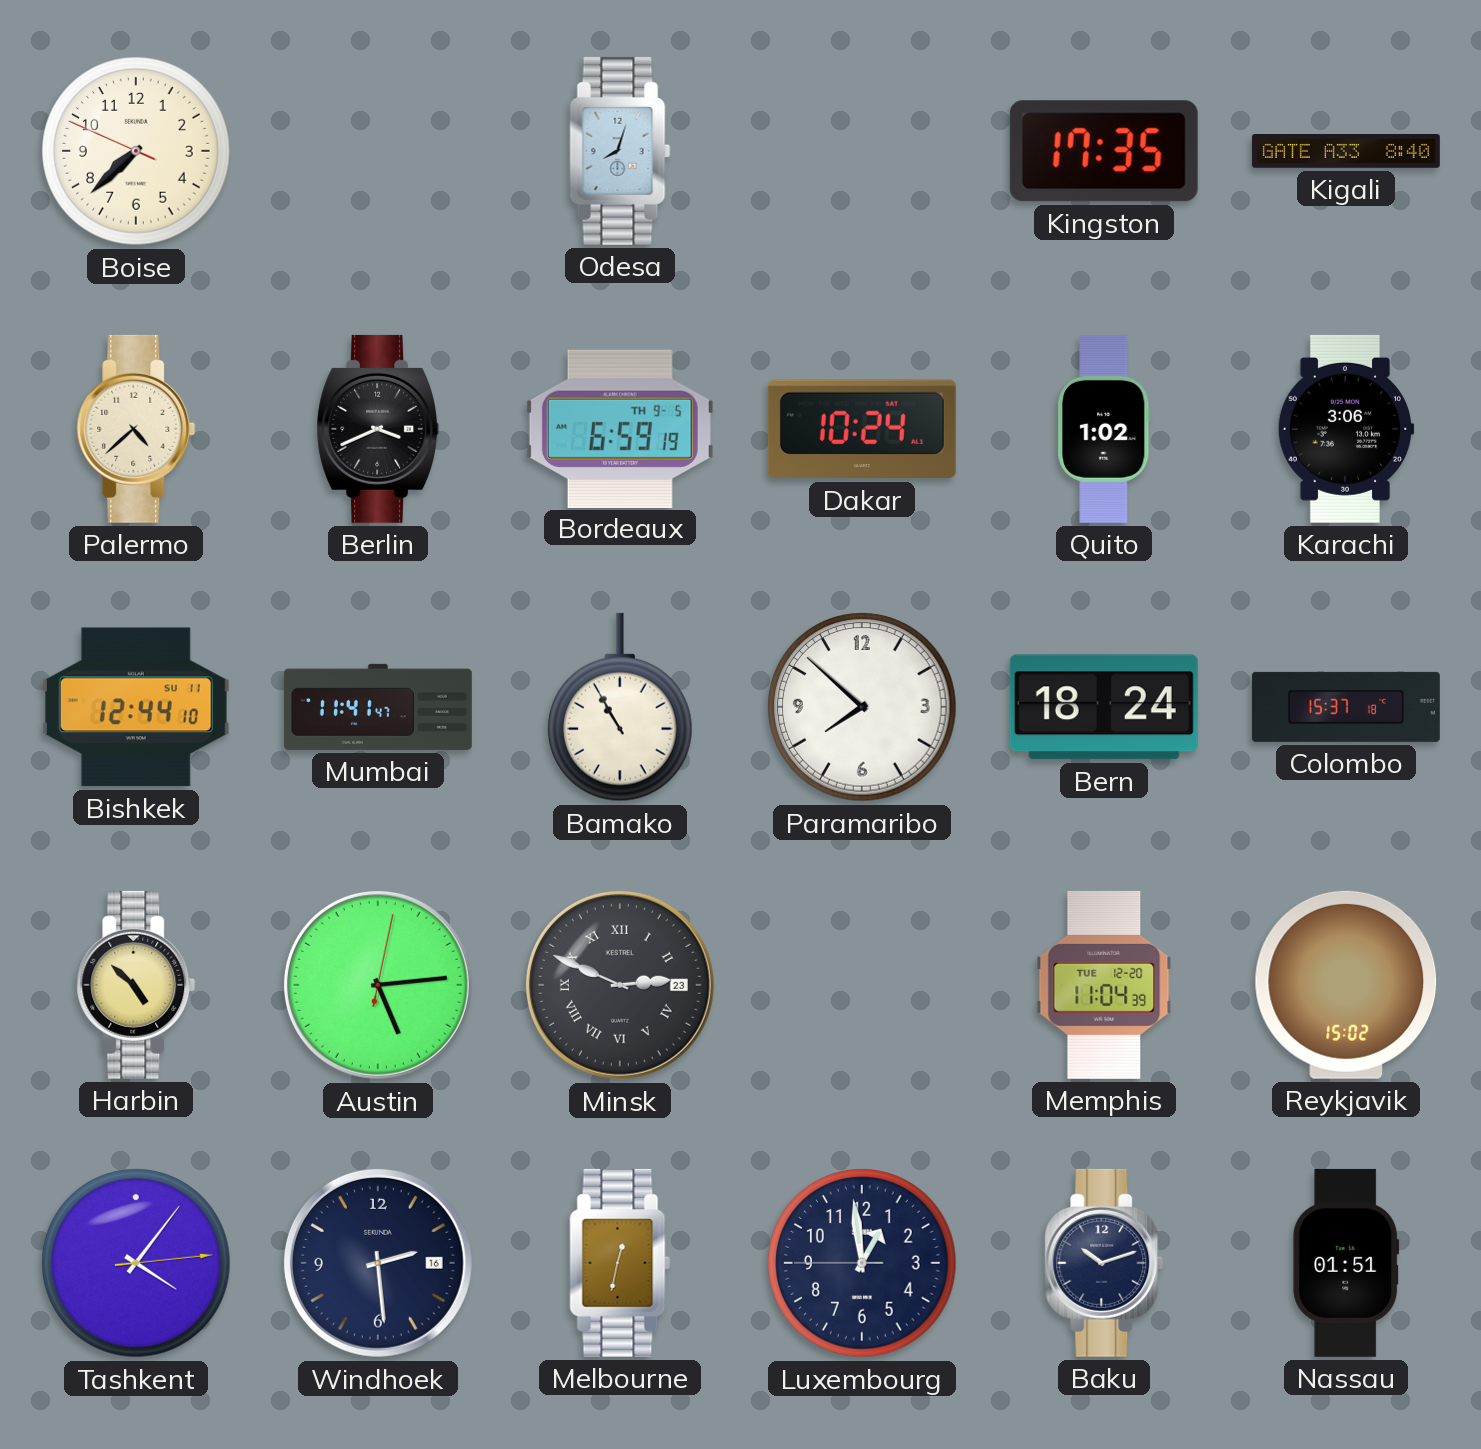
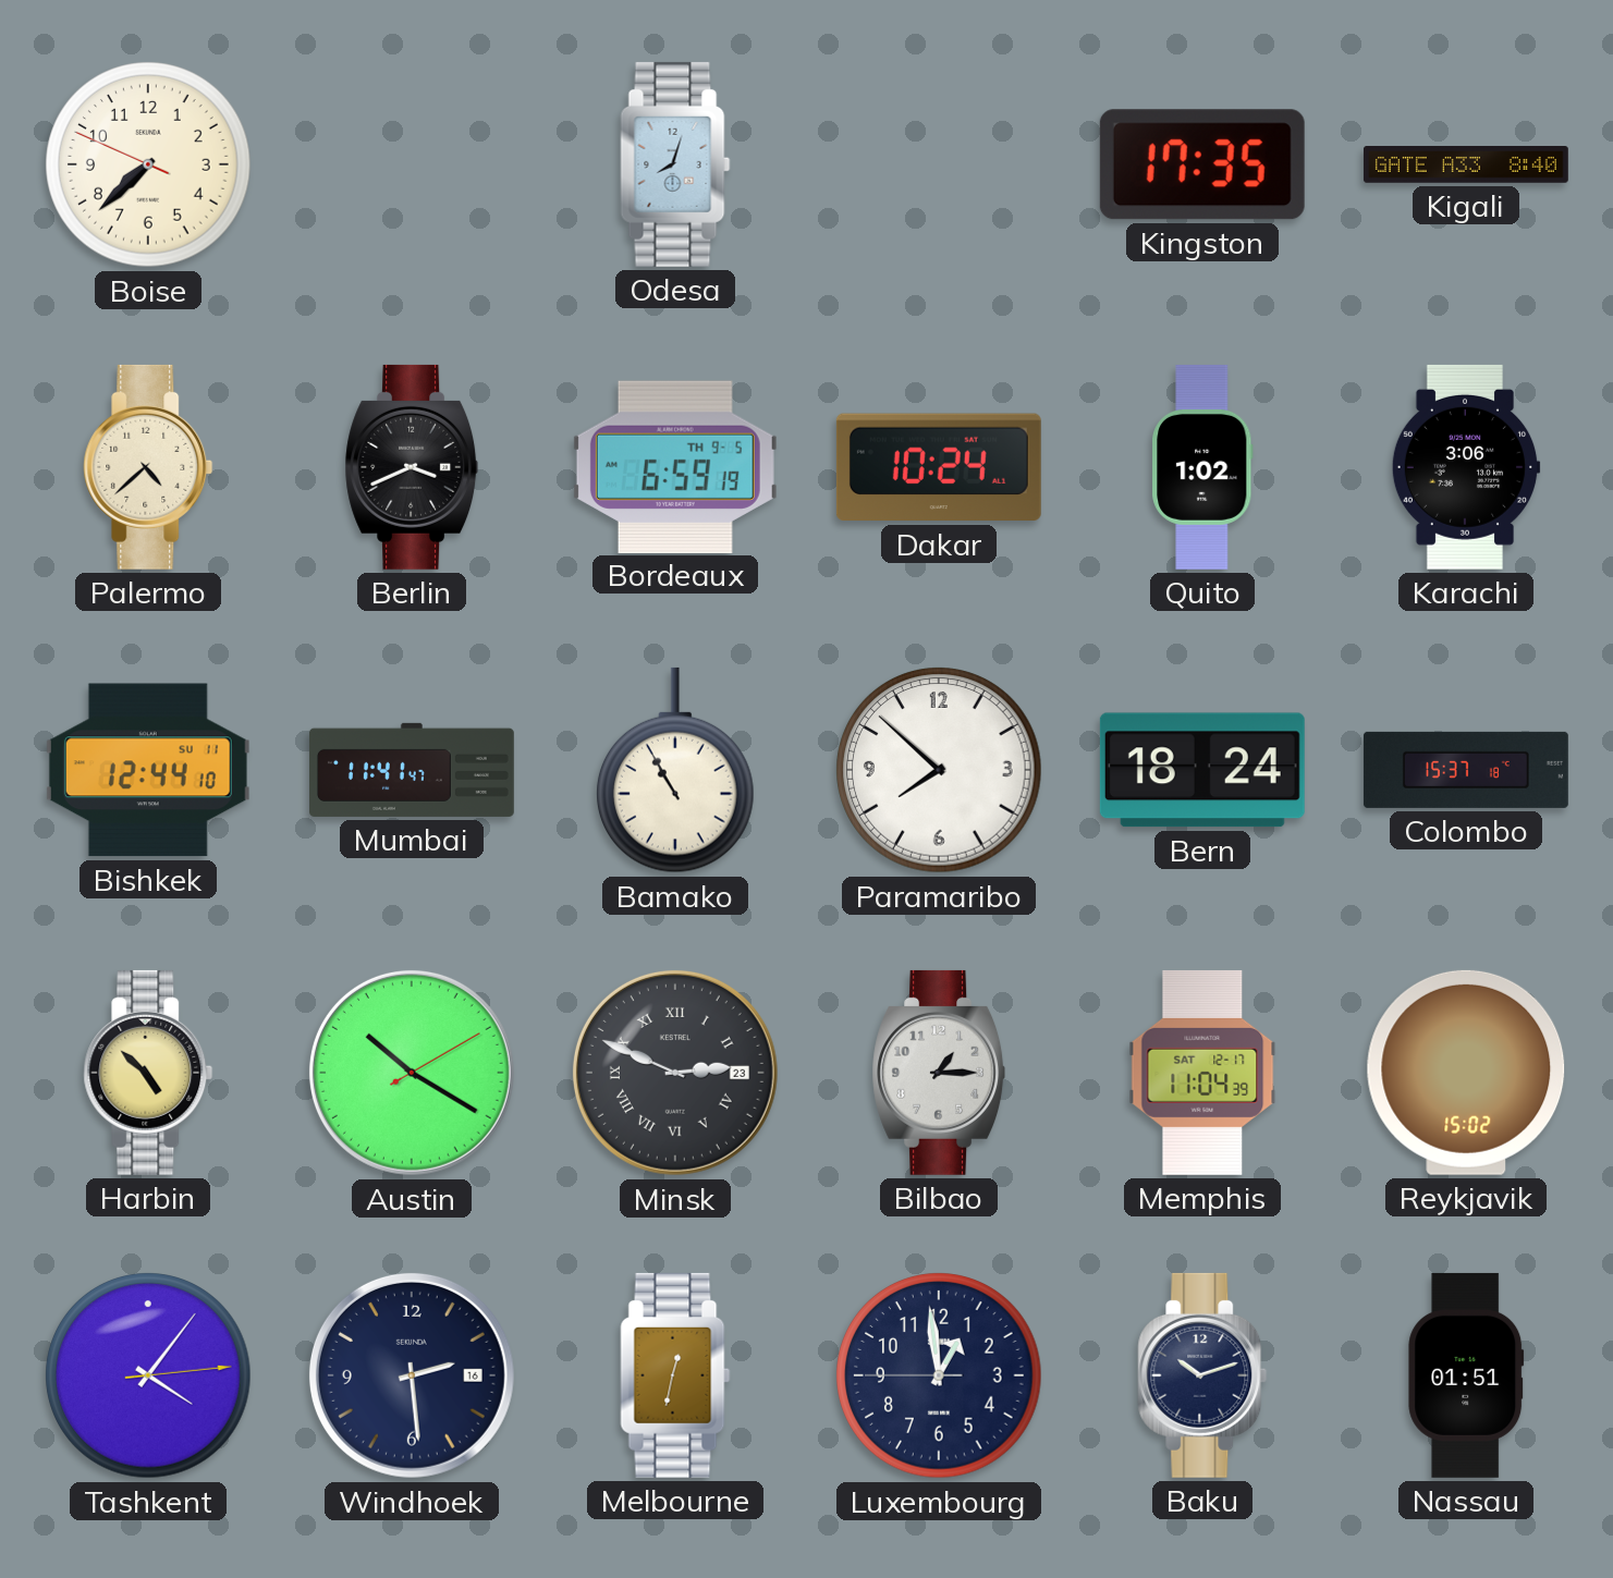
Austin: 5:14 -> 10:20 (412, 1073)
Bilbao: none -> 1:15 (939, 1073)
Memphis date: TUE 12-20 -> SAT 12-17 (1202, 1073)
